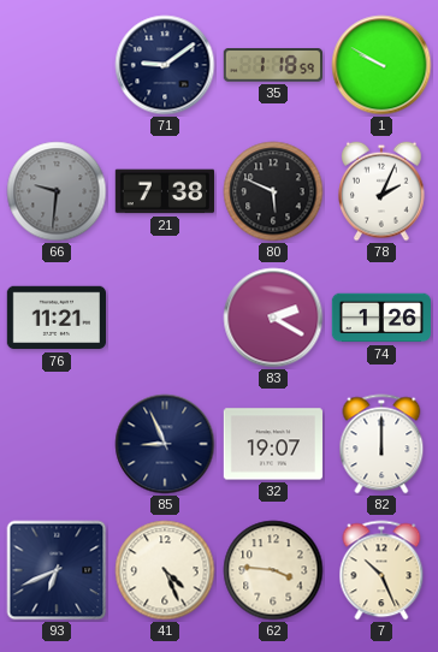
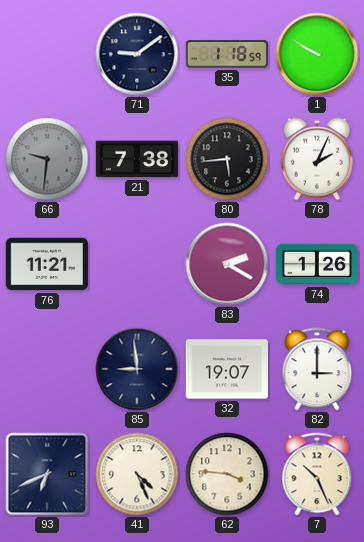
80: 5:49 -> 5:44 (227, 159)
85: 8:56 -> 8:59 (137, 369)
82: 12:00 -> 3:00 (317, 369)
